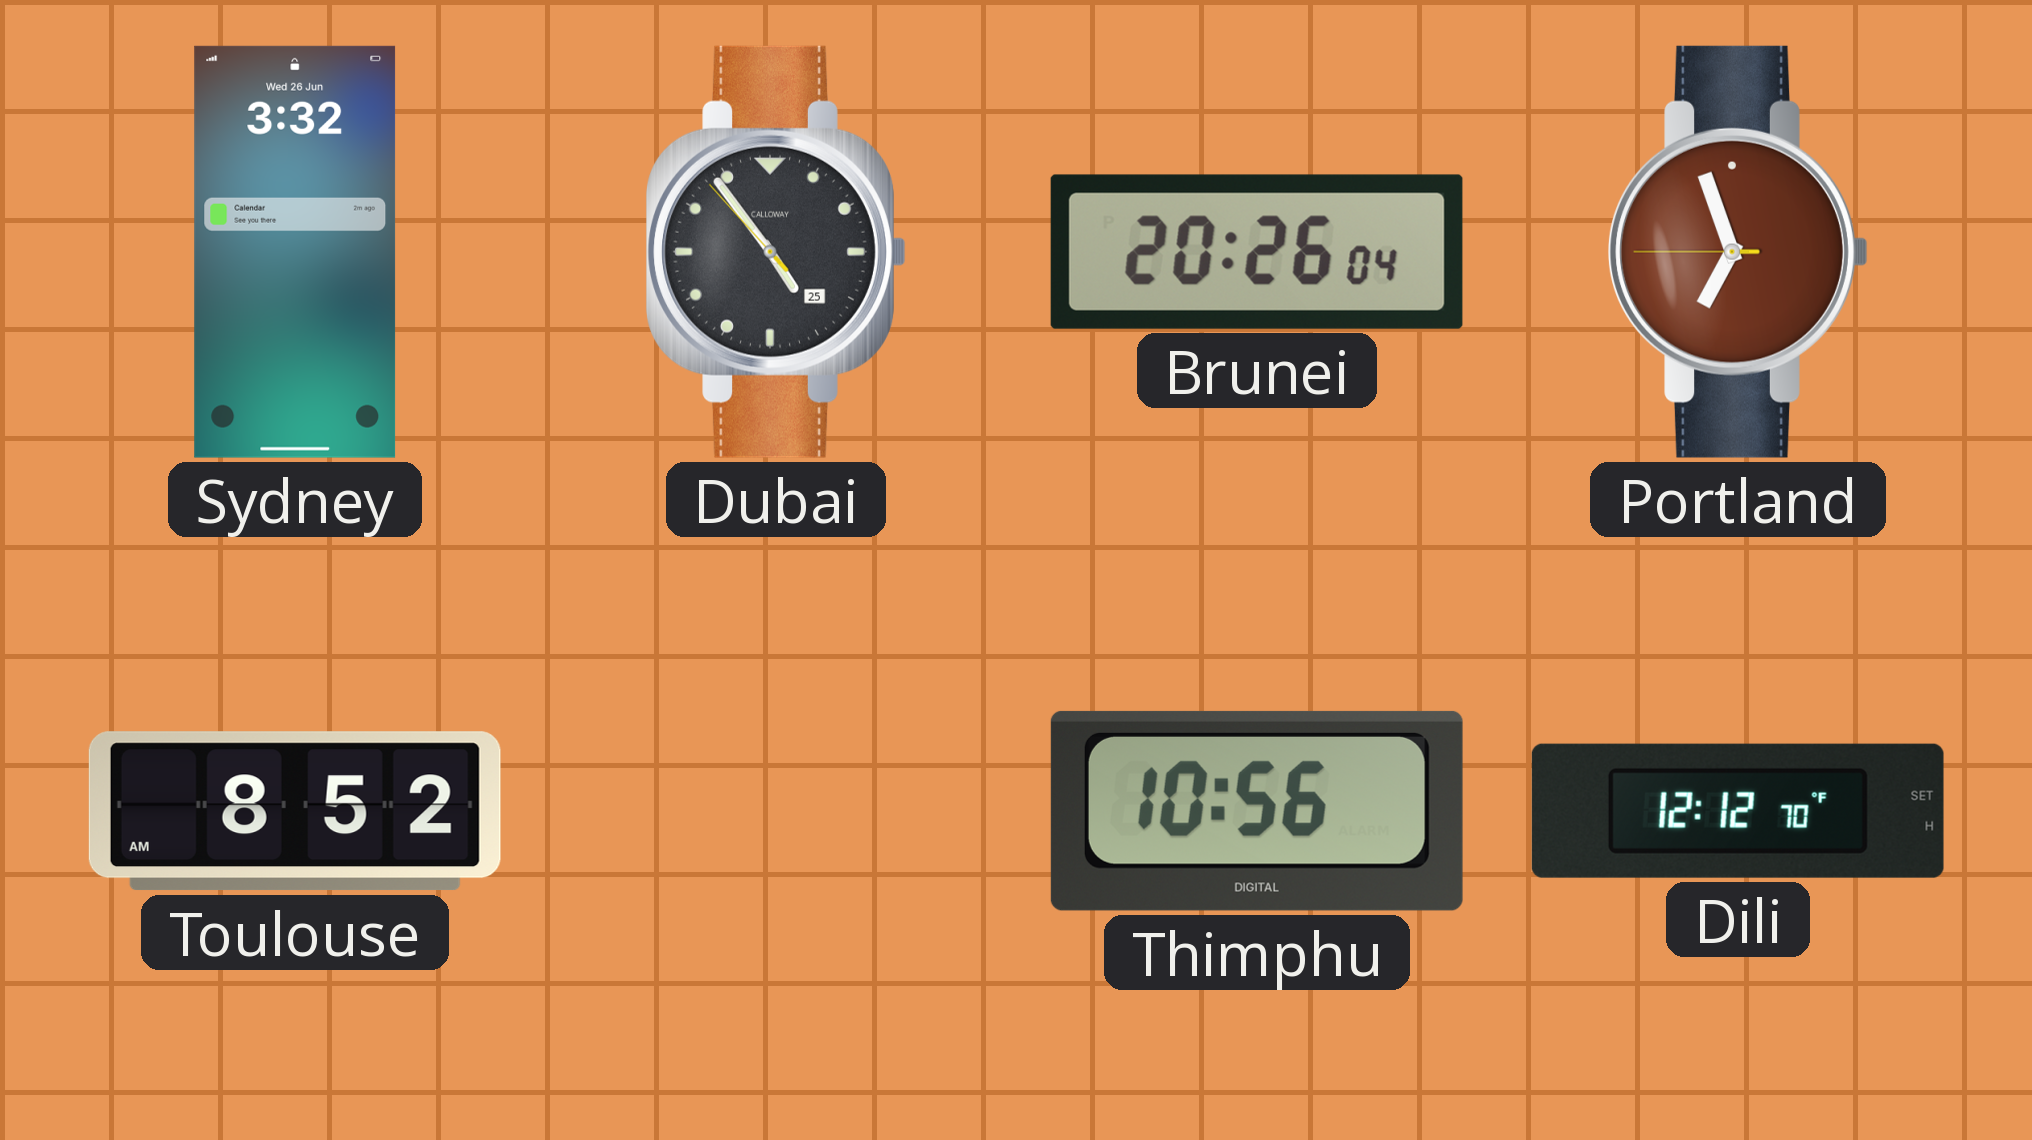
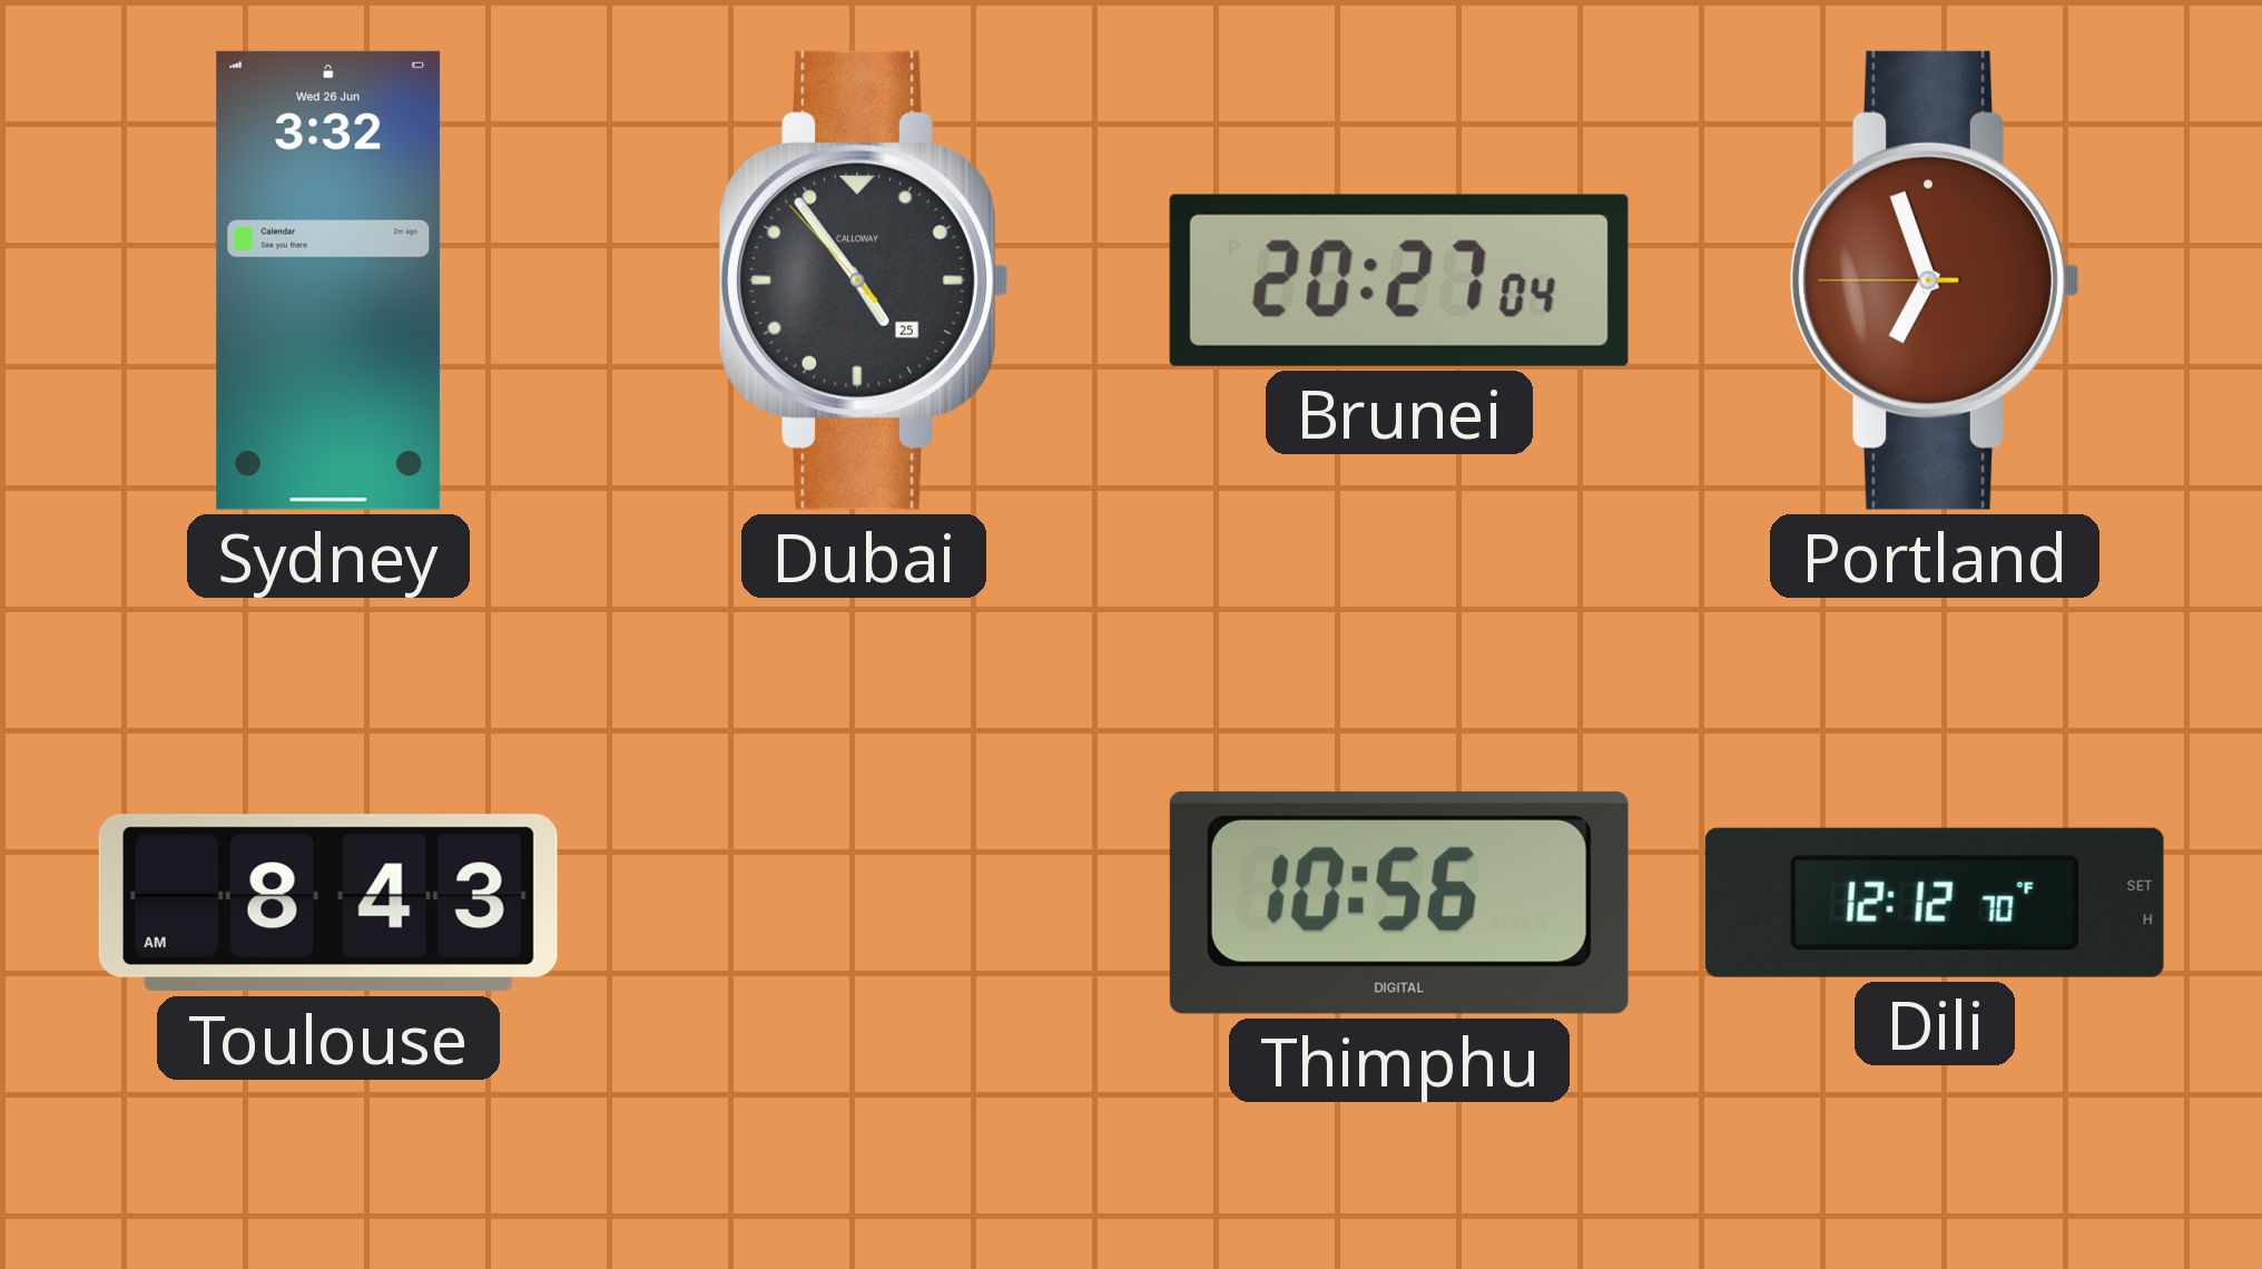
Brunei: 20:26 -> 20:27 (1399, 281)
Toulouse: 8:52 -> 8:43 (328, 903)
